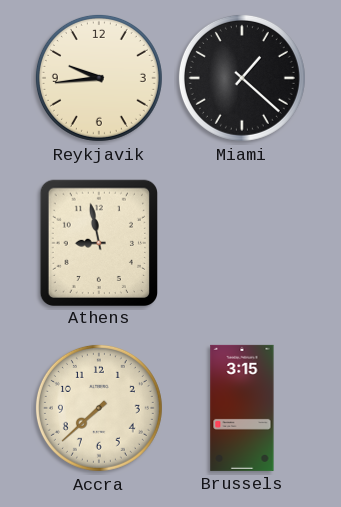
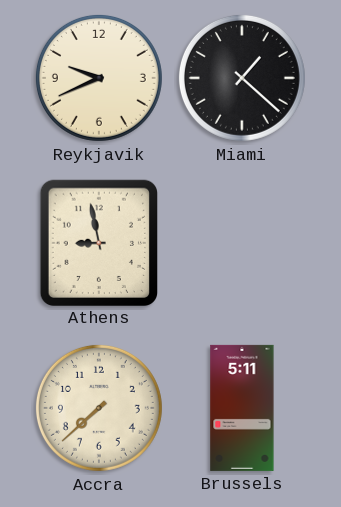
Reykjavik: 9:44 -> 9:41 (99, 78)
Brussels: 3:15 -> 5:11 (242, 408)
